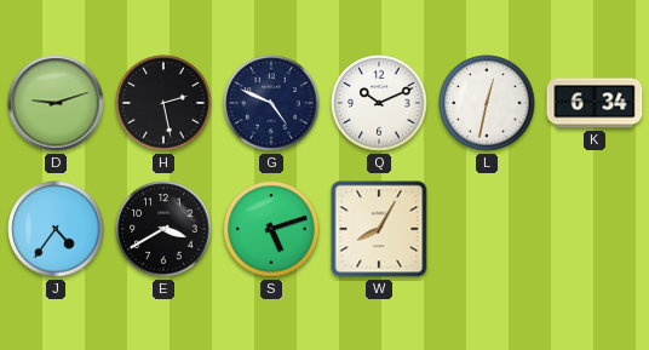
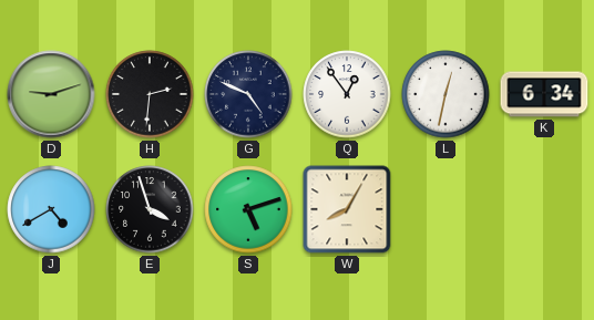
H: 2:28 -> 2:31 (150, 94)
Q: 10:11 -> 12:54 (347, 94)
J: 4:36 -> 4:40 (51, 209)
E: 3:40 -> 3:57 (150, 209)
